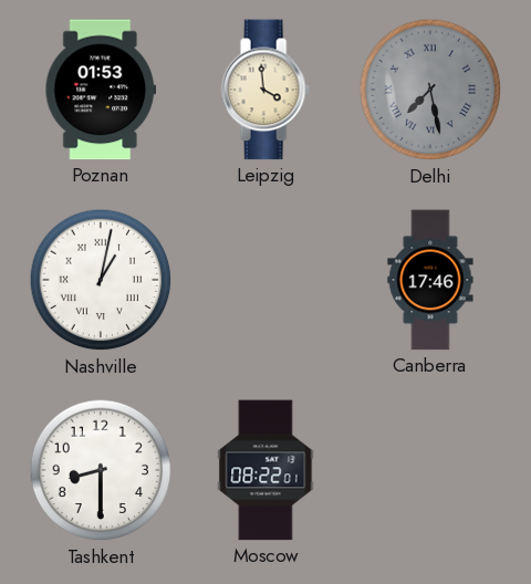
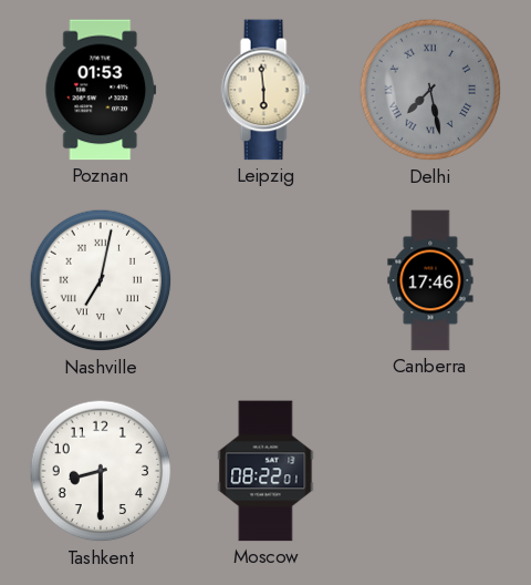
Leipzig: 3:59 -> 5:59 (265, 90)
Nashville: 1:02 -> 7:02 (101, 280)
